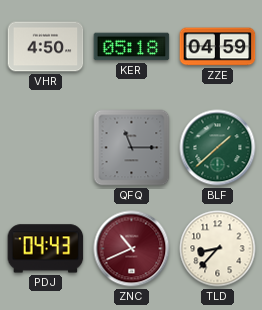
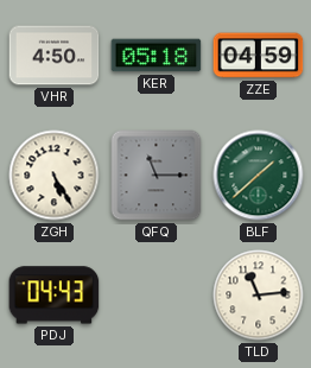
ZGH: none -> 5:25 (55, 176)
ZNC: 10:41 -> none (132, 249)
TLD: 8:37 -> 11:14 (259, 296)
